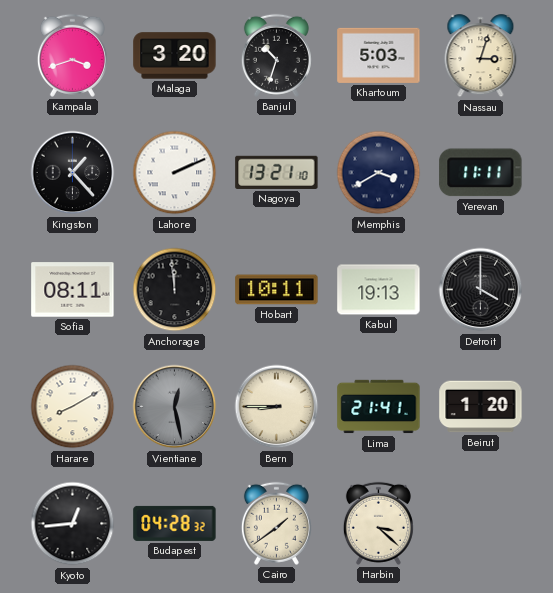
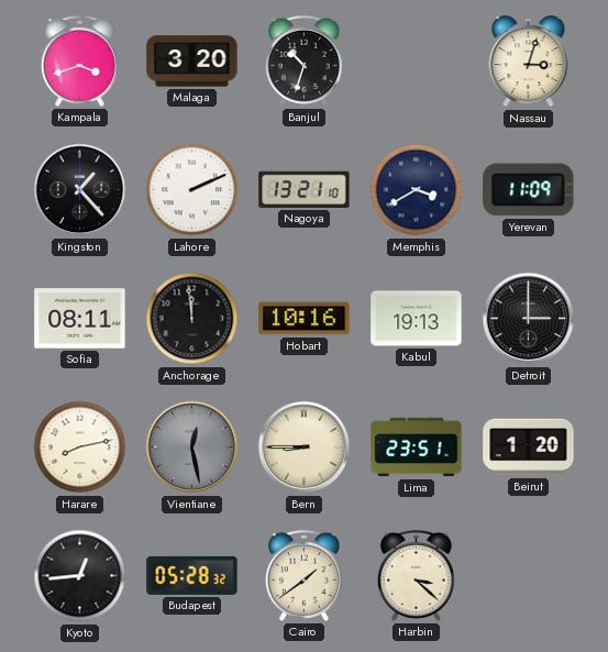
Khartoum: 5:03 -> none (379, 55)
Yerevan: 11:11 -> 11:09 (529, 190)
Hobart: 10:11 -> 10:16 (305, 319)
Detroit: 4:00 -> 3:00 (529, 319)
Harare: 8:10 -> 8:13 (80, 447)
Lima: 21:41 -> 23:51 (417, 447)
Budapest: 04:28 -> 05:28 (192, 575)
